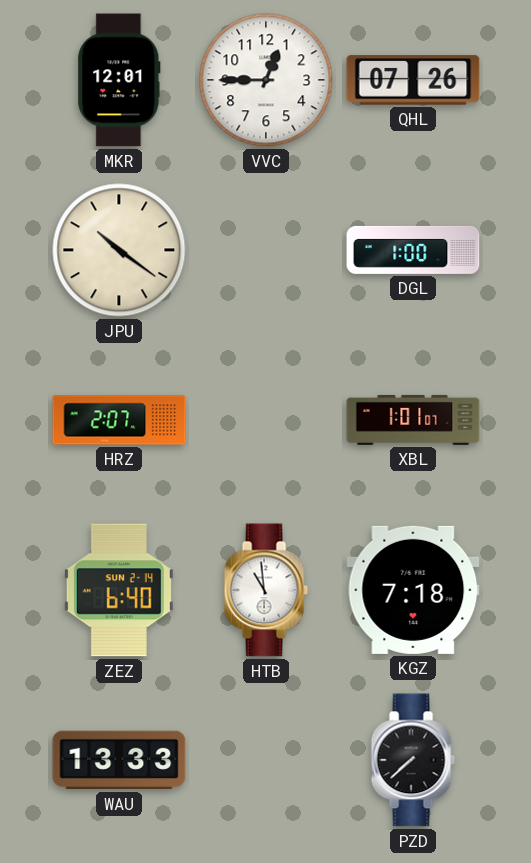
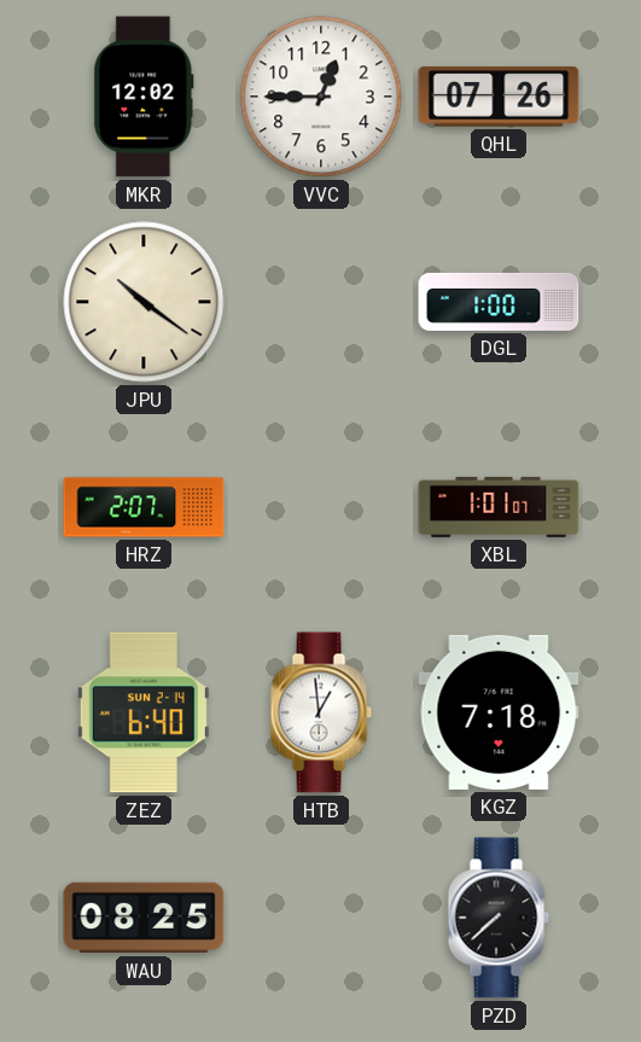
MKR: 12:01 -> 12:02 (144, 97)
HTB: 10:59 -> 12:59 (321, 712)
WAU: 13:33 -> 08:25 (144, 918)
